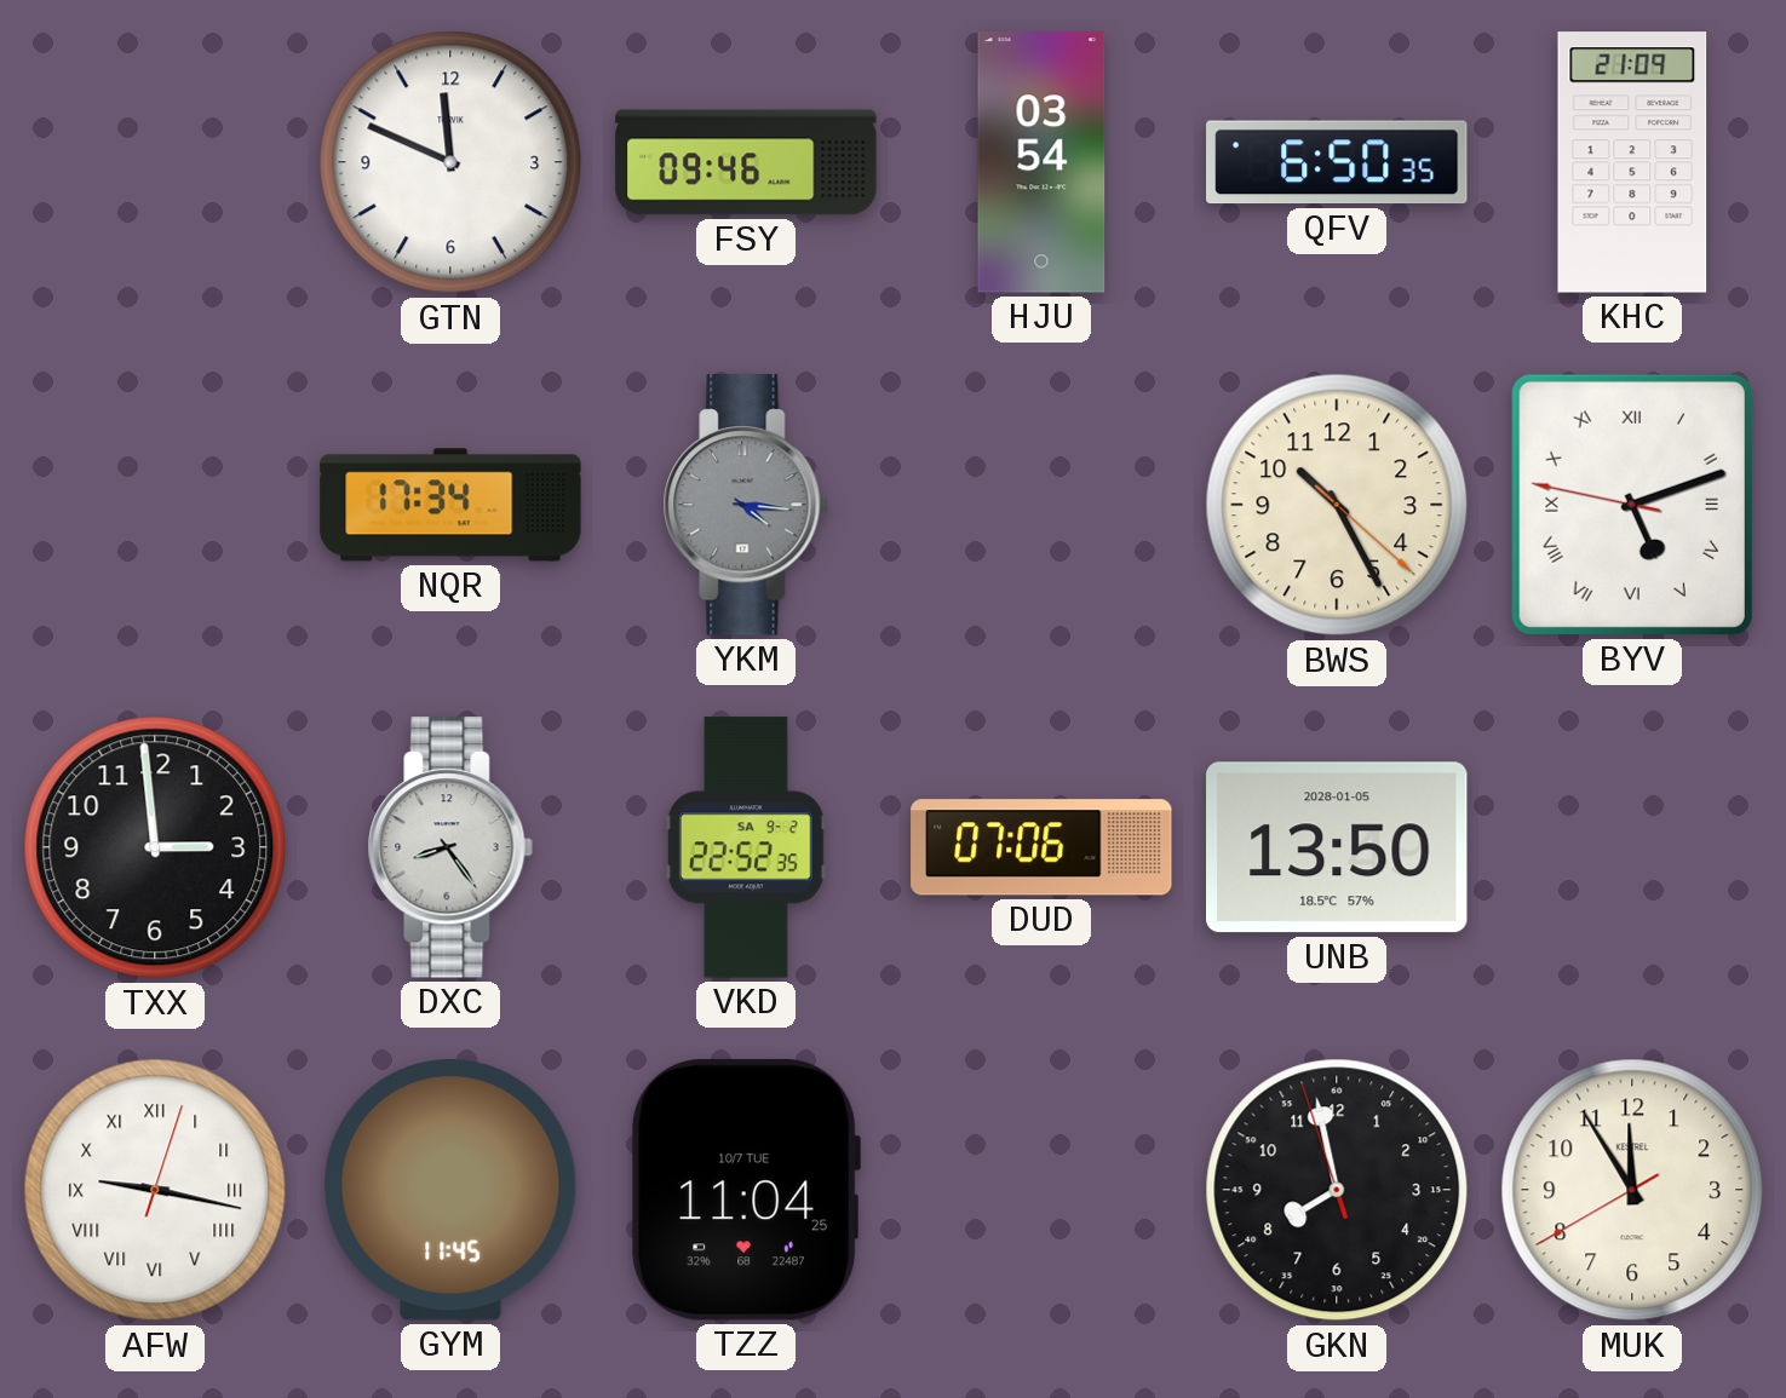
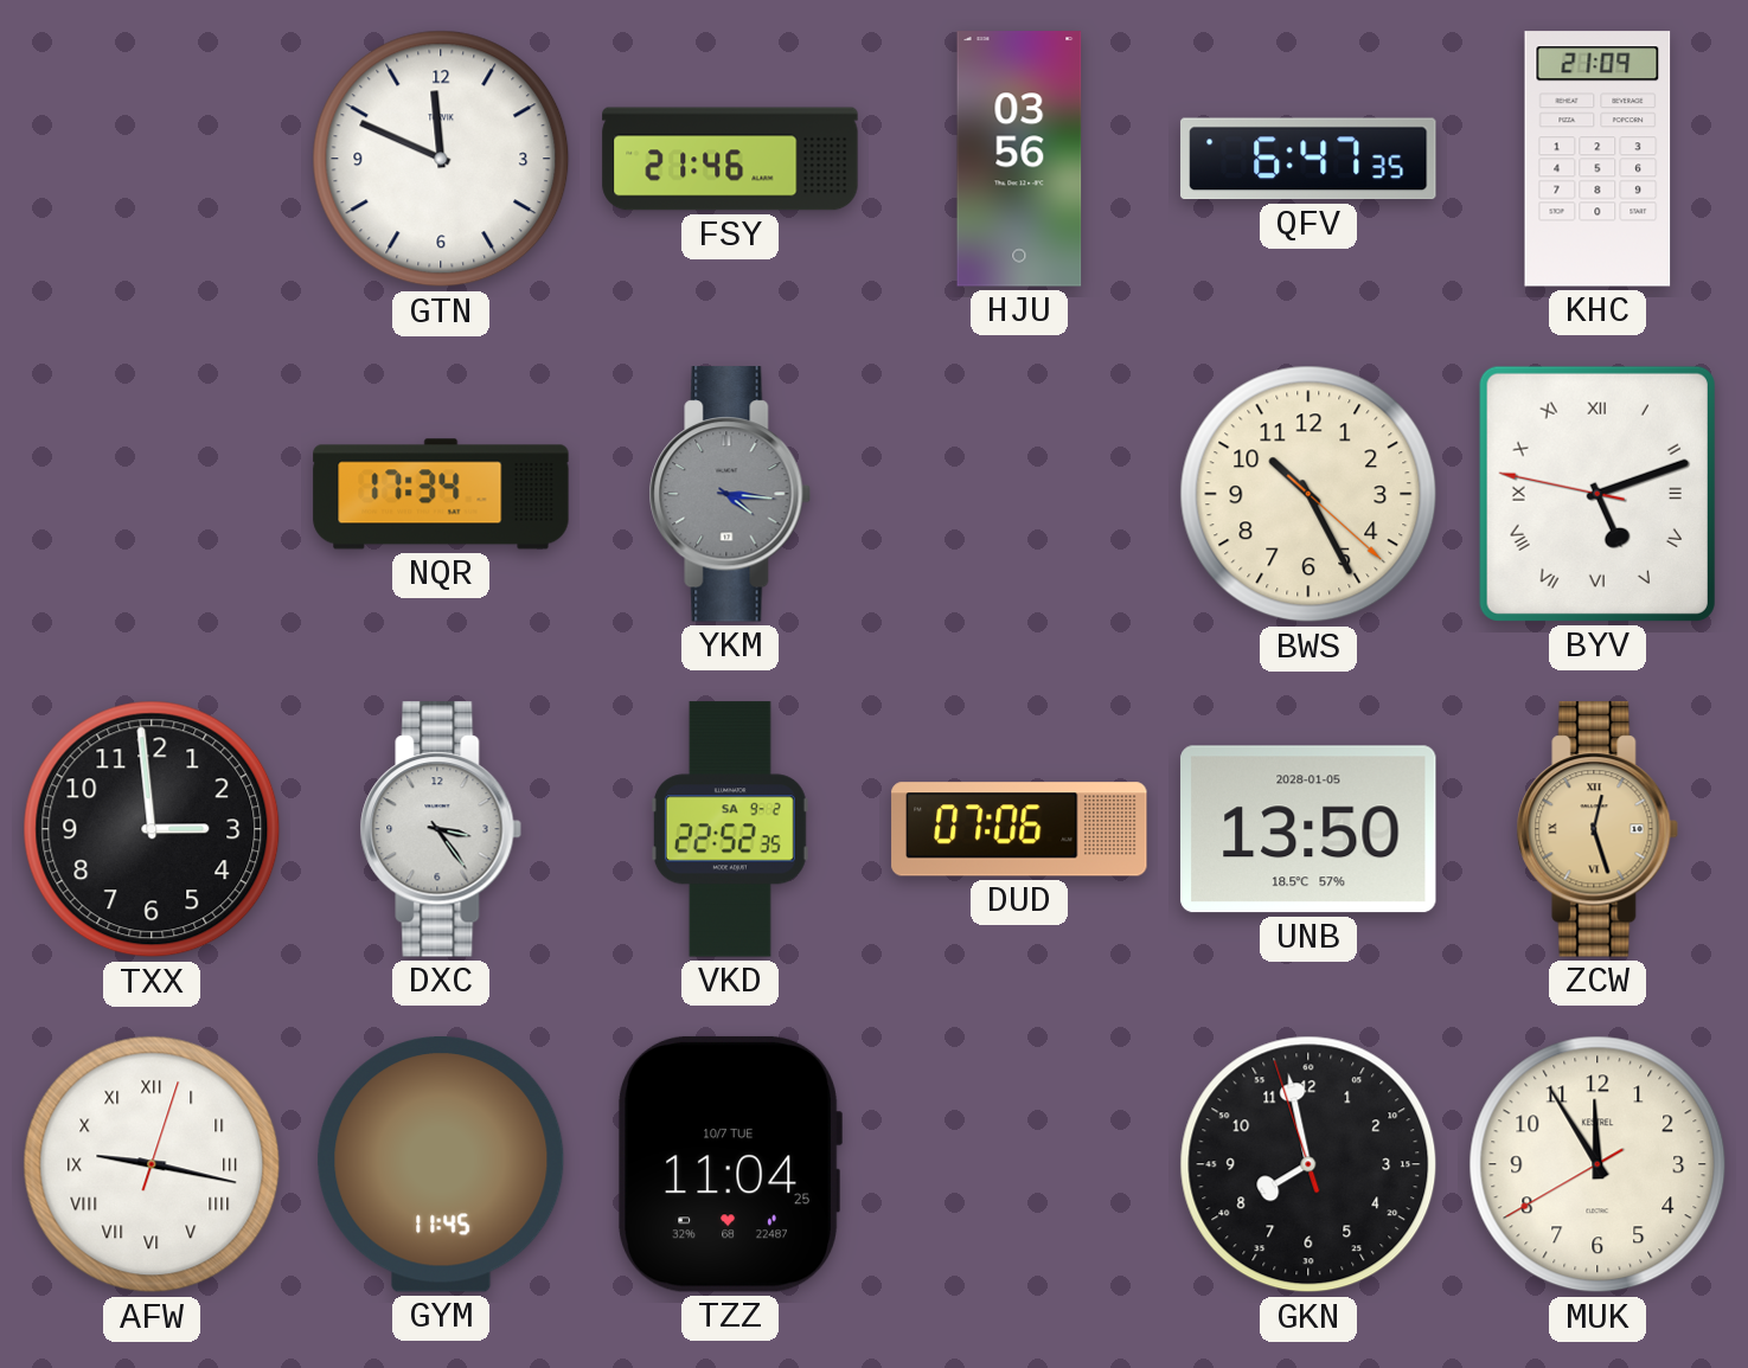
FSY: 09:46 -> 21:46 (730, 159)
HJU: 03:54 -> 03:56 (1019, 159)
QFV: 6:50 -> 6:47 (1308, 159)
DXC: 8:24 -> 3:24 (441, 829)
ZCW: none -> 12:27 (1597, 829)
